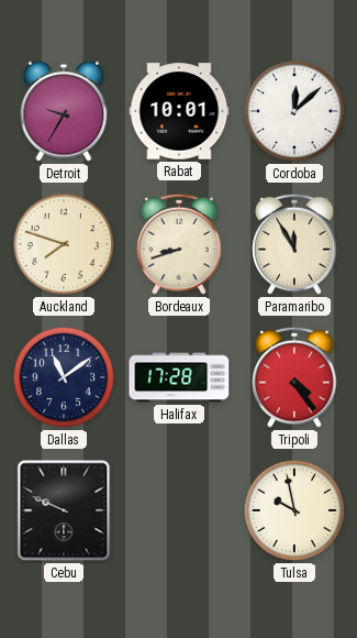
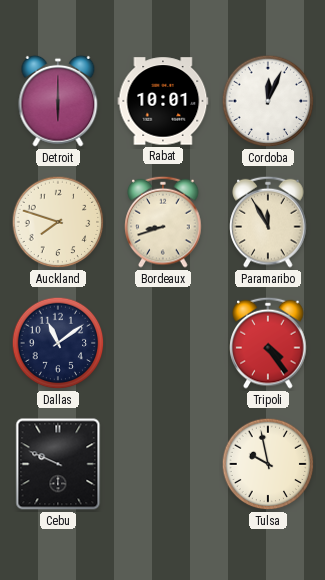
Detroit: 9:35 -> 6:00 (58, 101)
Cordoba: 12:08 -> 12:04 (268, 101)
Halifax: 17:28 -> none (179, 377)
